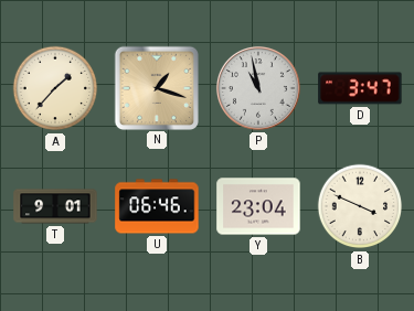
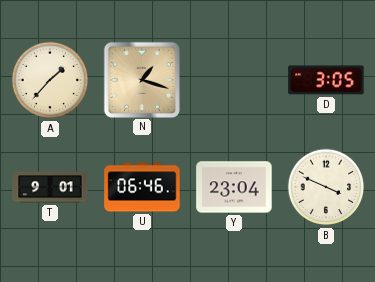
P: 10:58 -> none (258, 88)
D: 3:47 -> 3:05 (326, 80)
